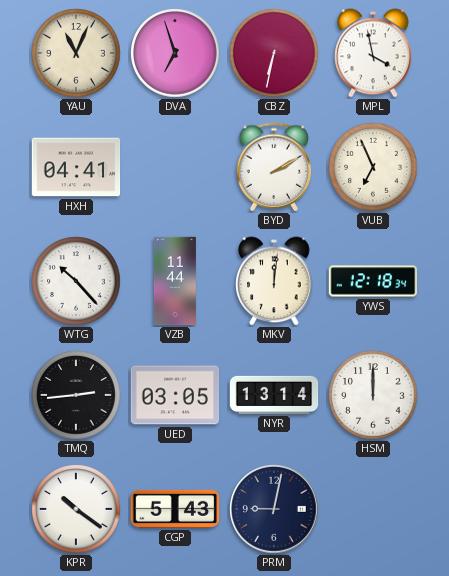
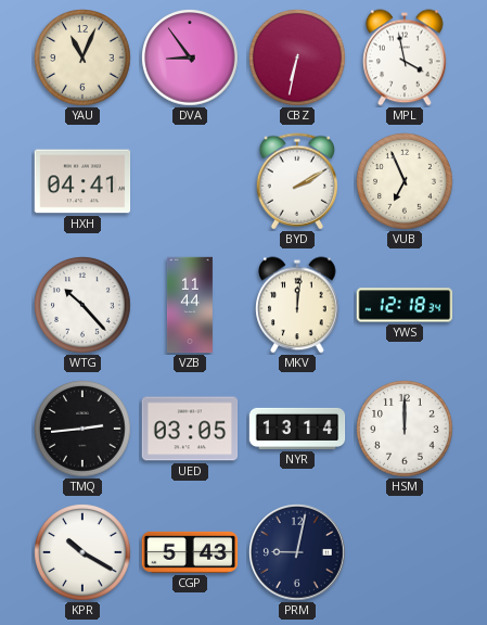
DVA: 6:57 -> 8:54 (190, 58)
KPR: 10:21 -> 10:20 (82, 552)
